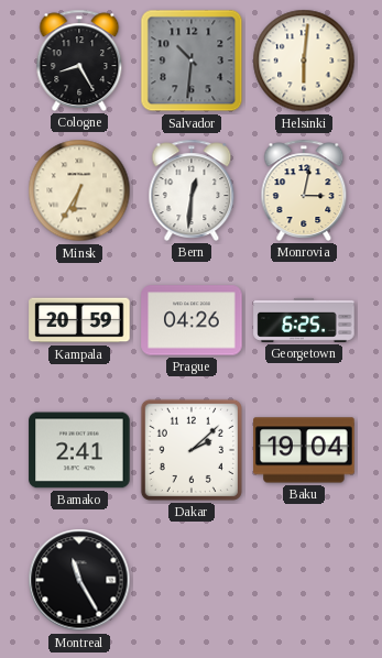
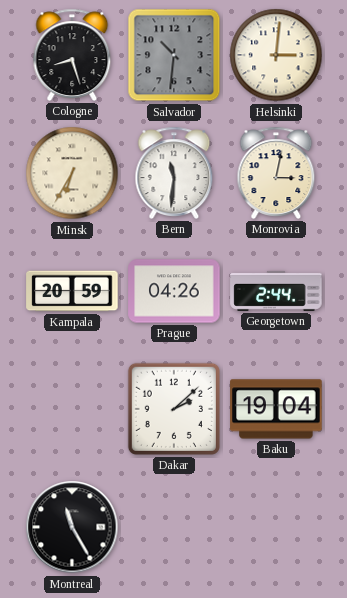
Cologne: 8:25 -> 8:27 (72, 55)
Helsinki: 6:01 -> 3:01 (276, 55)
Bern: 12:31 -> 11:31 (174, 173)
Georgetown: 6:25 -> 2:44 (276, 291)
Bamako: 2:41 -> none (79, 450)
